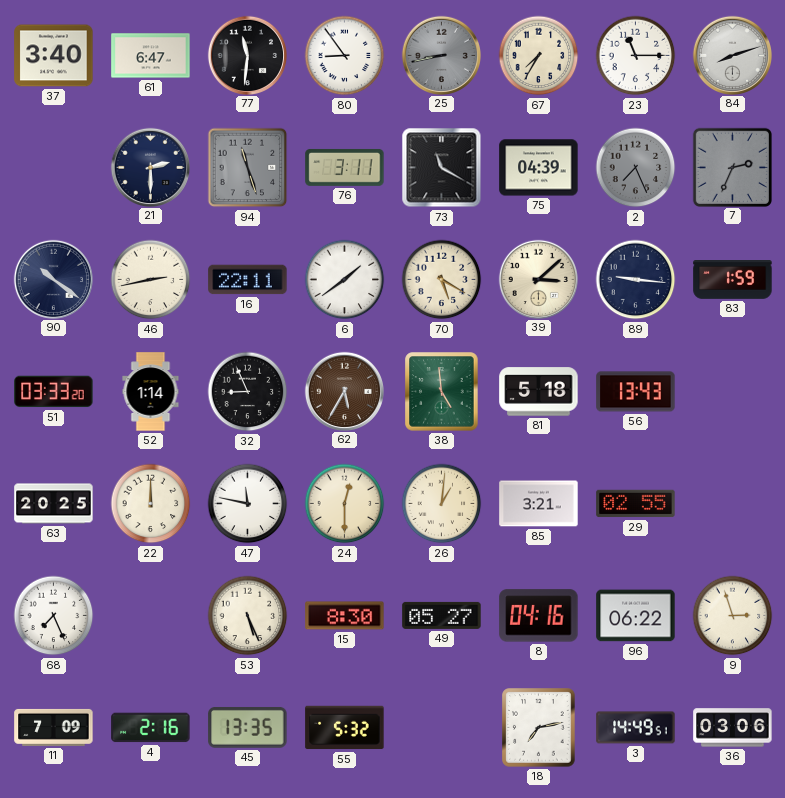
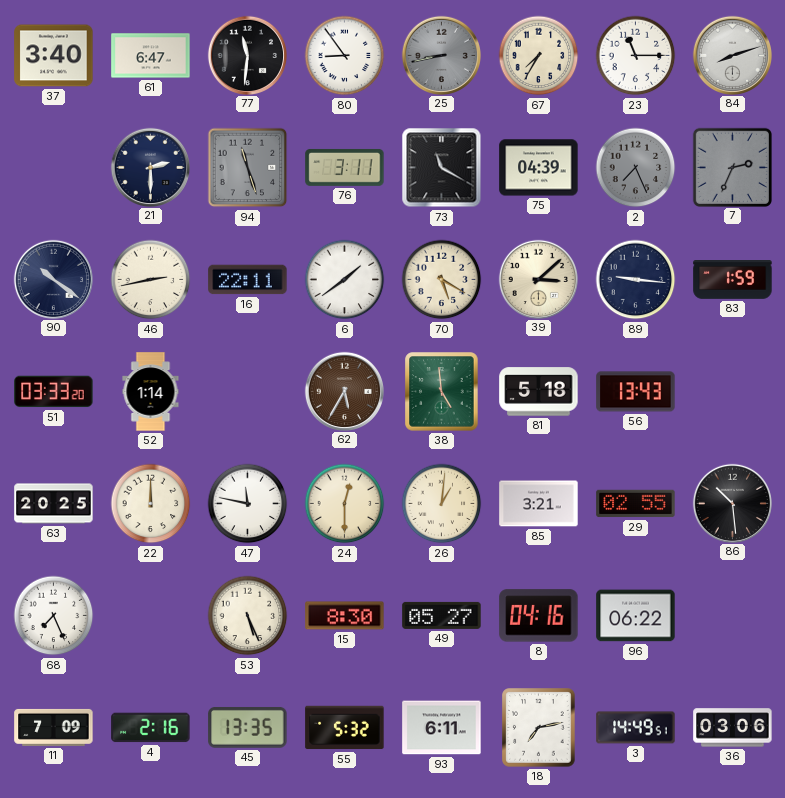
32: 8:56 -> none (248, 392)
86: none -> 10:29 (732, 503)
9: 2:57 -> none (733, 616)
93: none -> 6:11 (442, 728)
